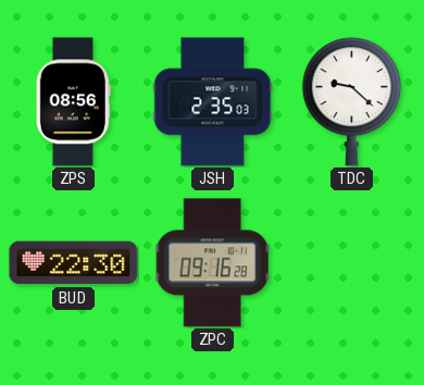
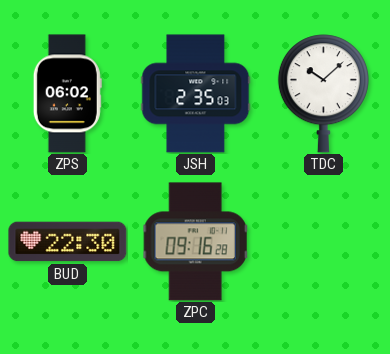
ZPS: 08:56 -> 06:02 (67, 94)
TDC: 9:22 -> 10:08 (323, 94)
